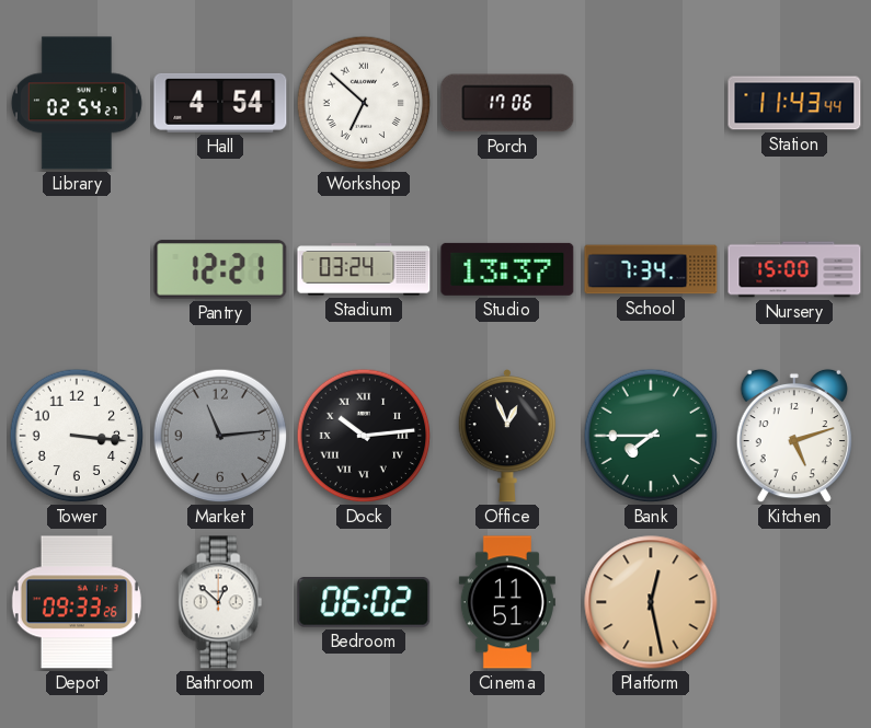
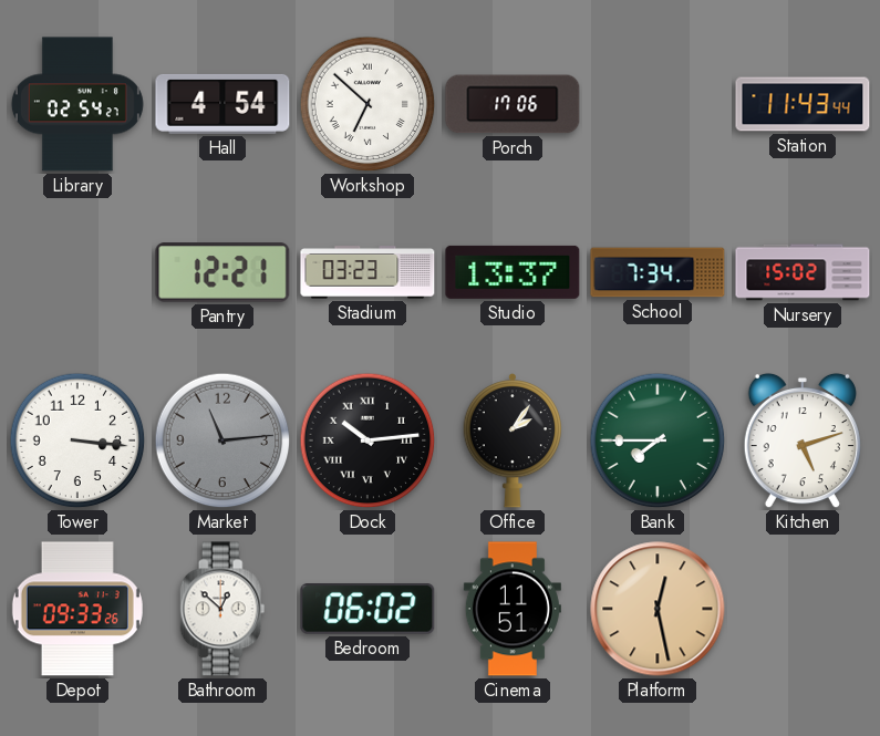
Stadium: 03:24 -> 03:23 (367, 272)
Nursery: 15:00 -> 15:02 (803, 272)
Office: 12:56 -> 2:06 (511, 442)
